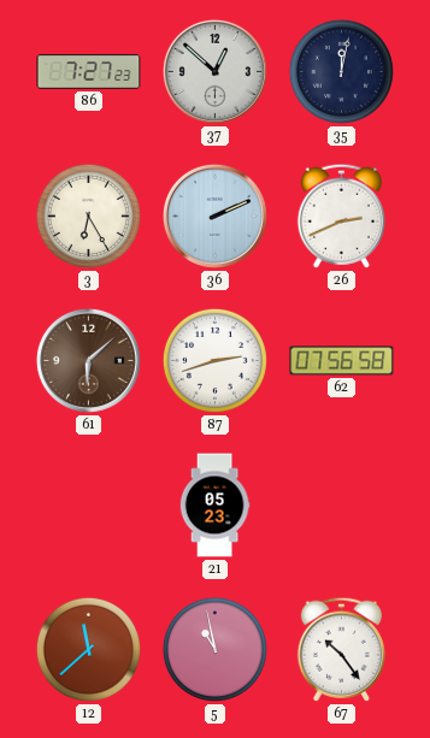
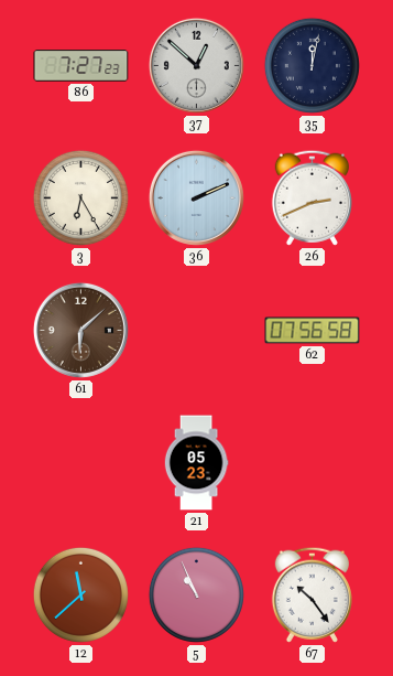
87: 2:42 -> none (214, 360)
5: 10:58 -> 10:56 (196, 594)
